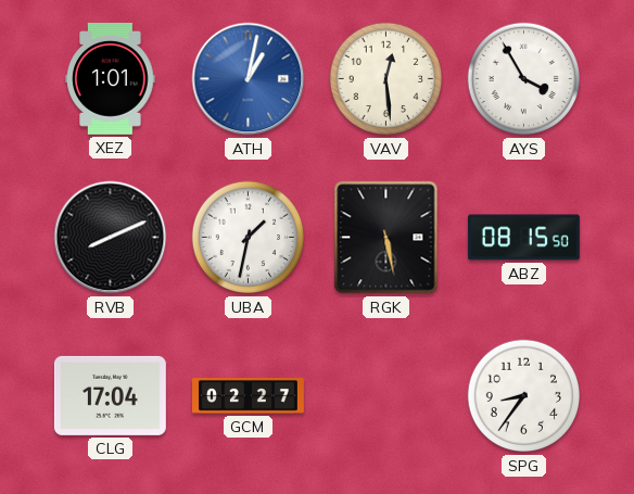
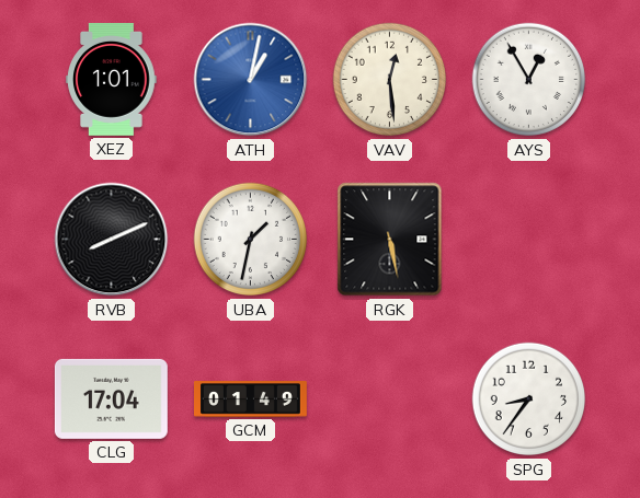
AYS: 3:55 -> 12:55 (529, 80)
ABZ: 08:15 -> none (523, 238)
GCM: 02:27 -> 01:49 (251, 399)
